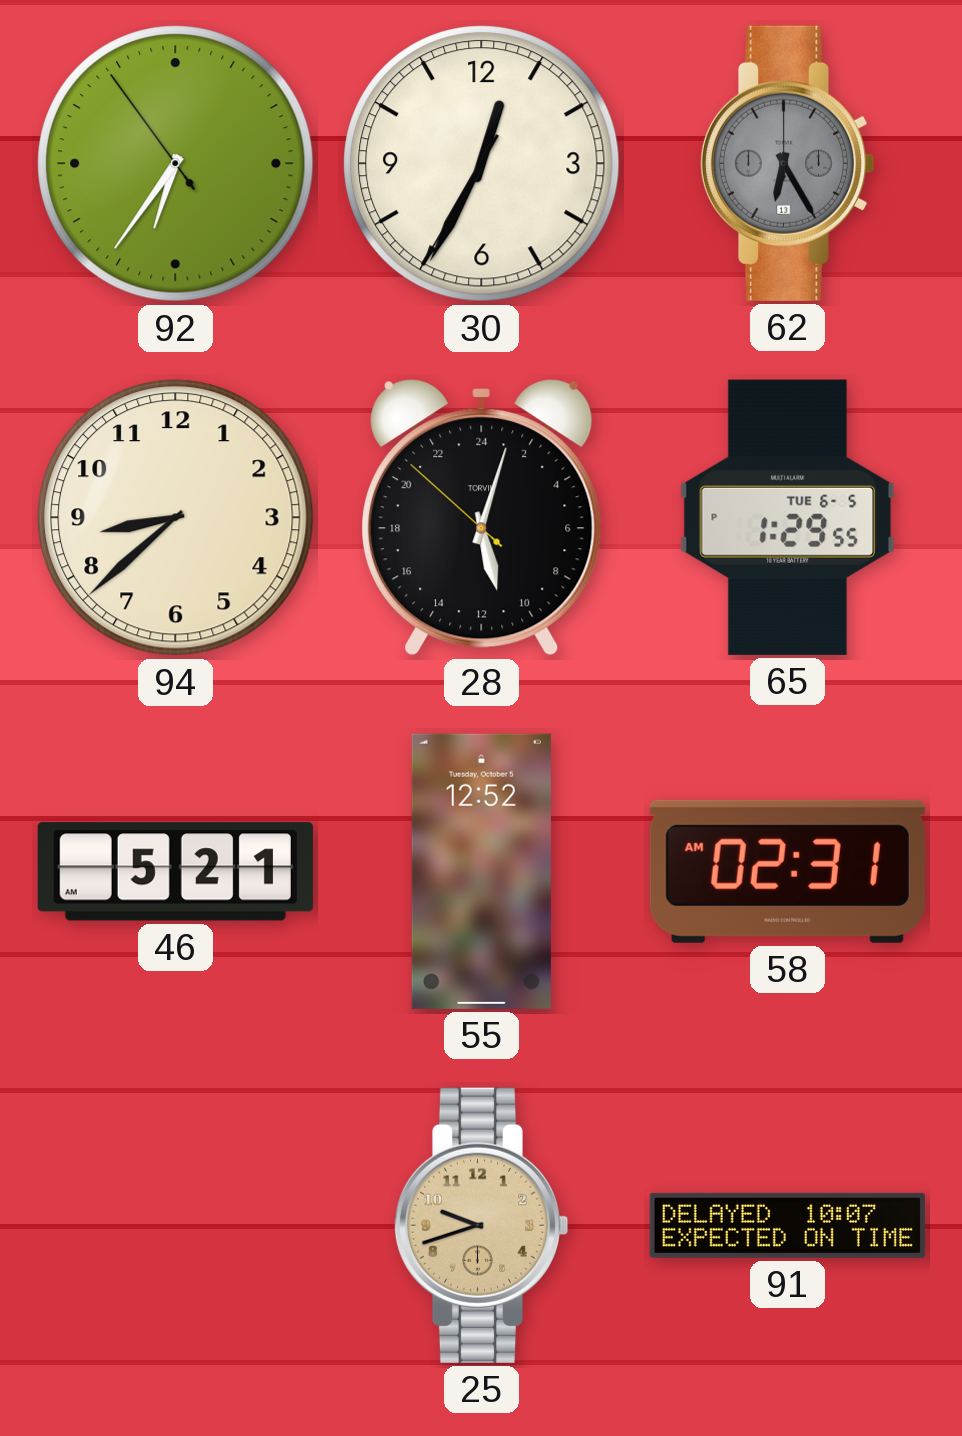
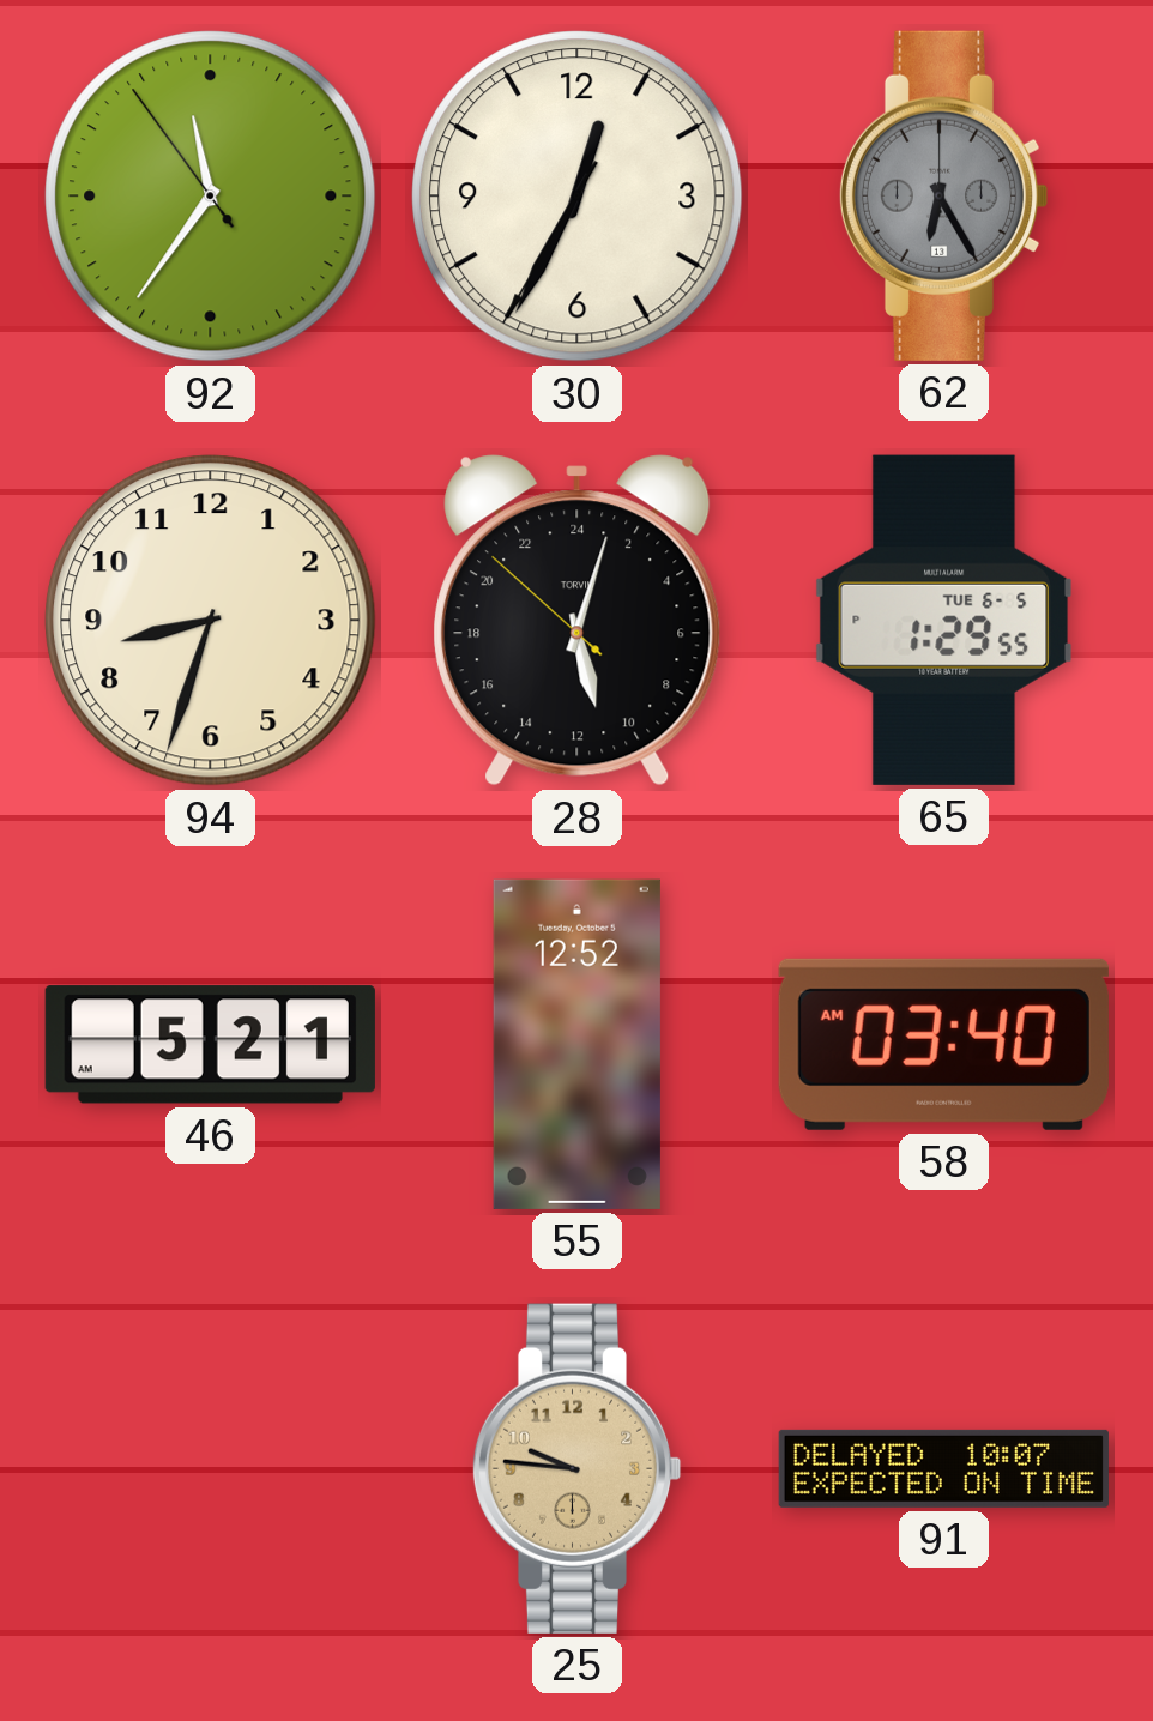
92: 6:35 -> 11:35 (211, 197)
94: 8:38 -> 8:33 (211, 621)
58: 02:31 -> 03:40 (943, 1044)
25: 9:42 -> 9:46 (576, 1468)
